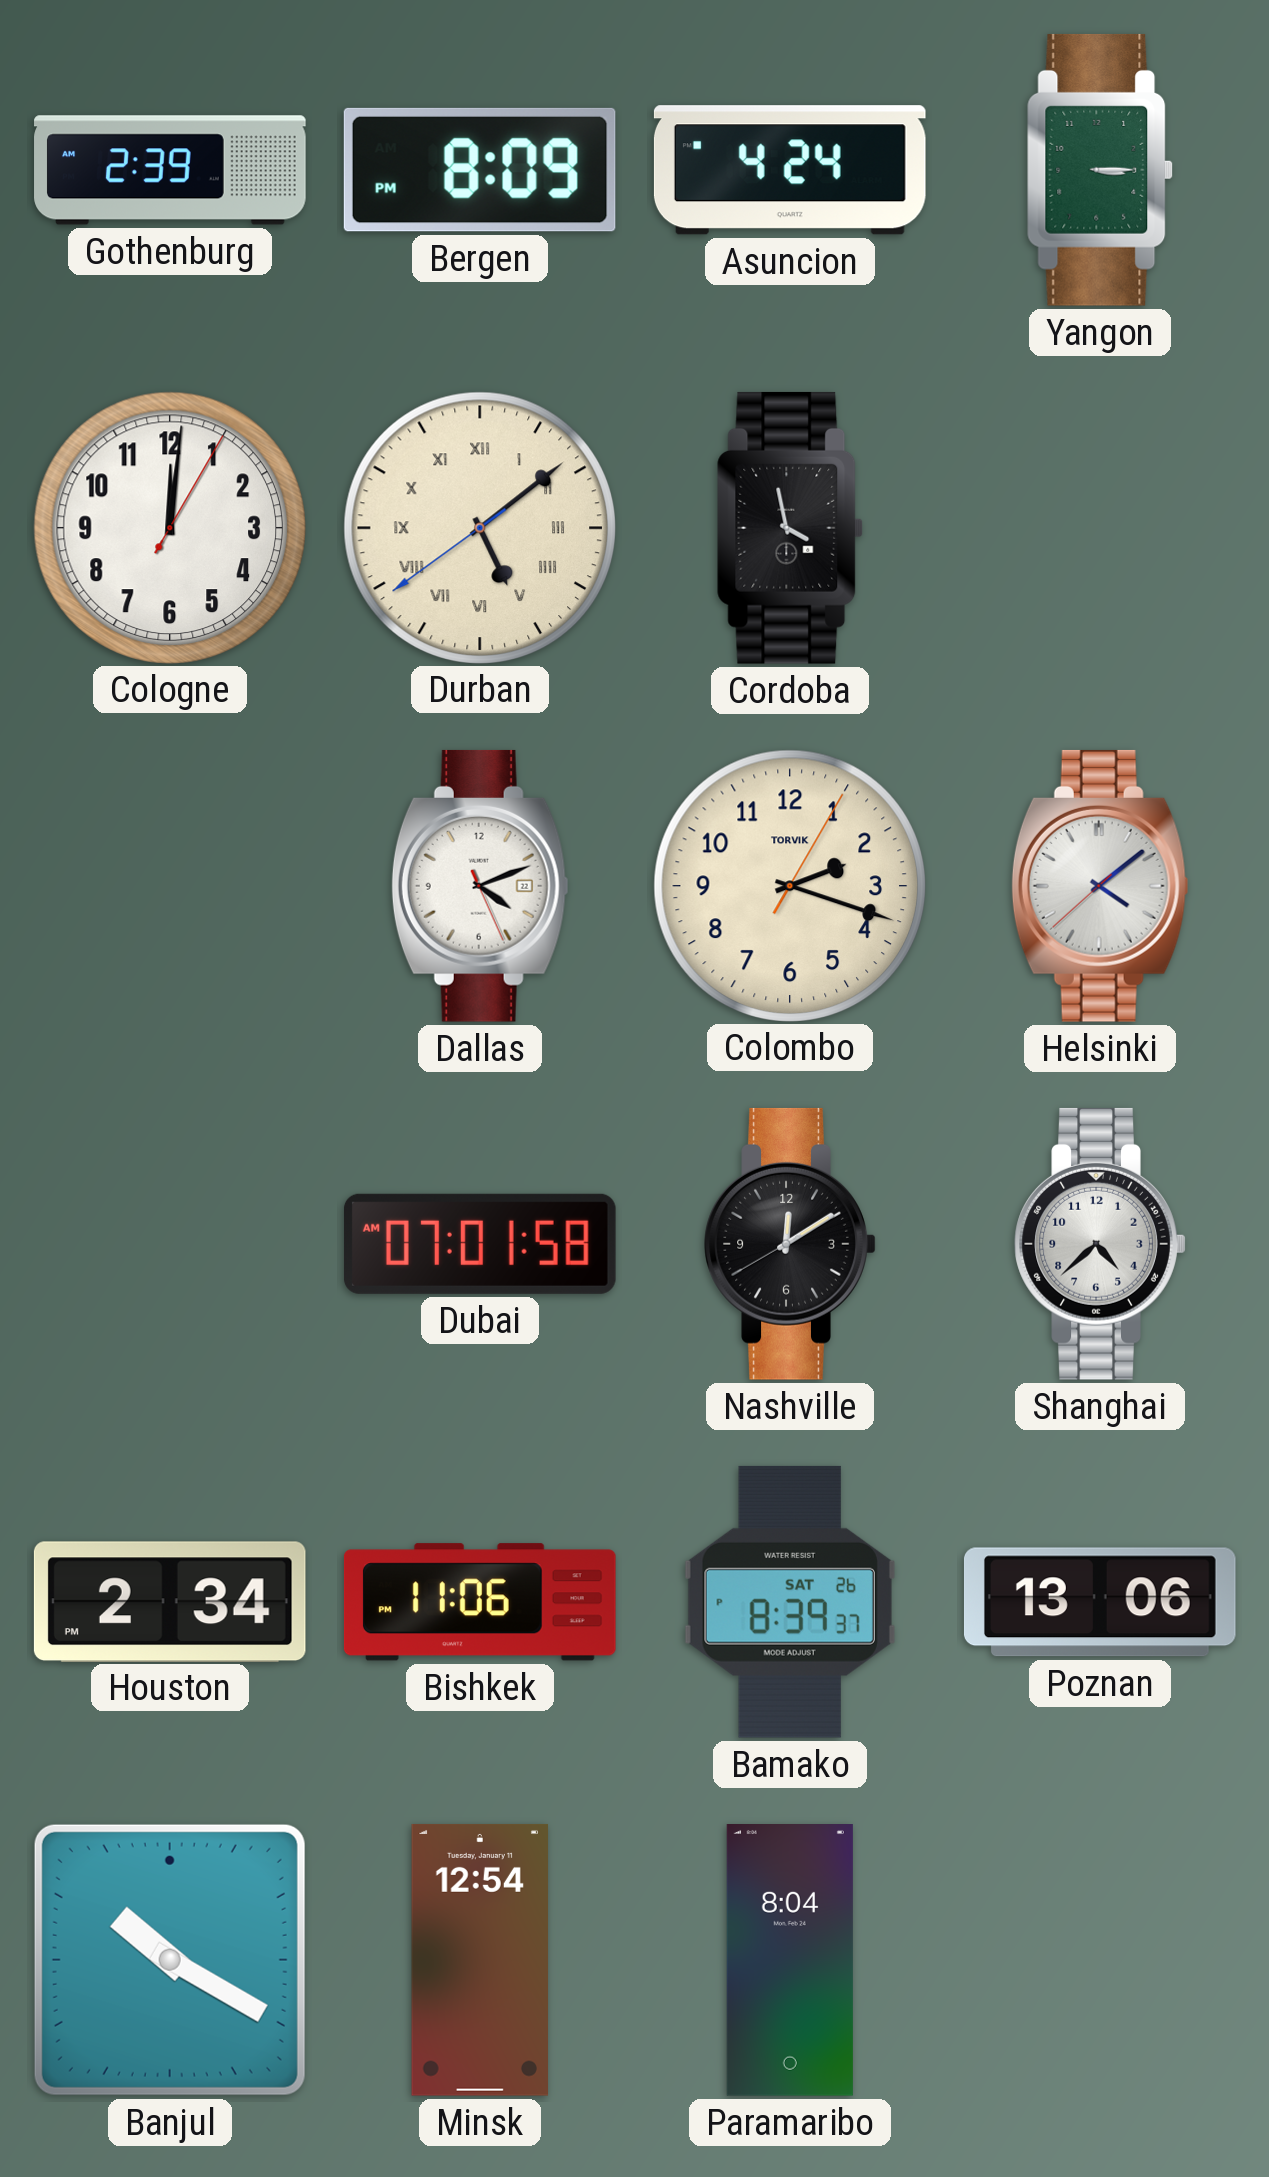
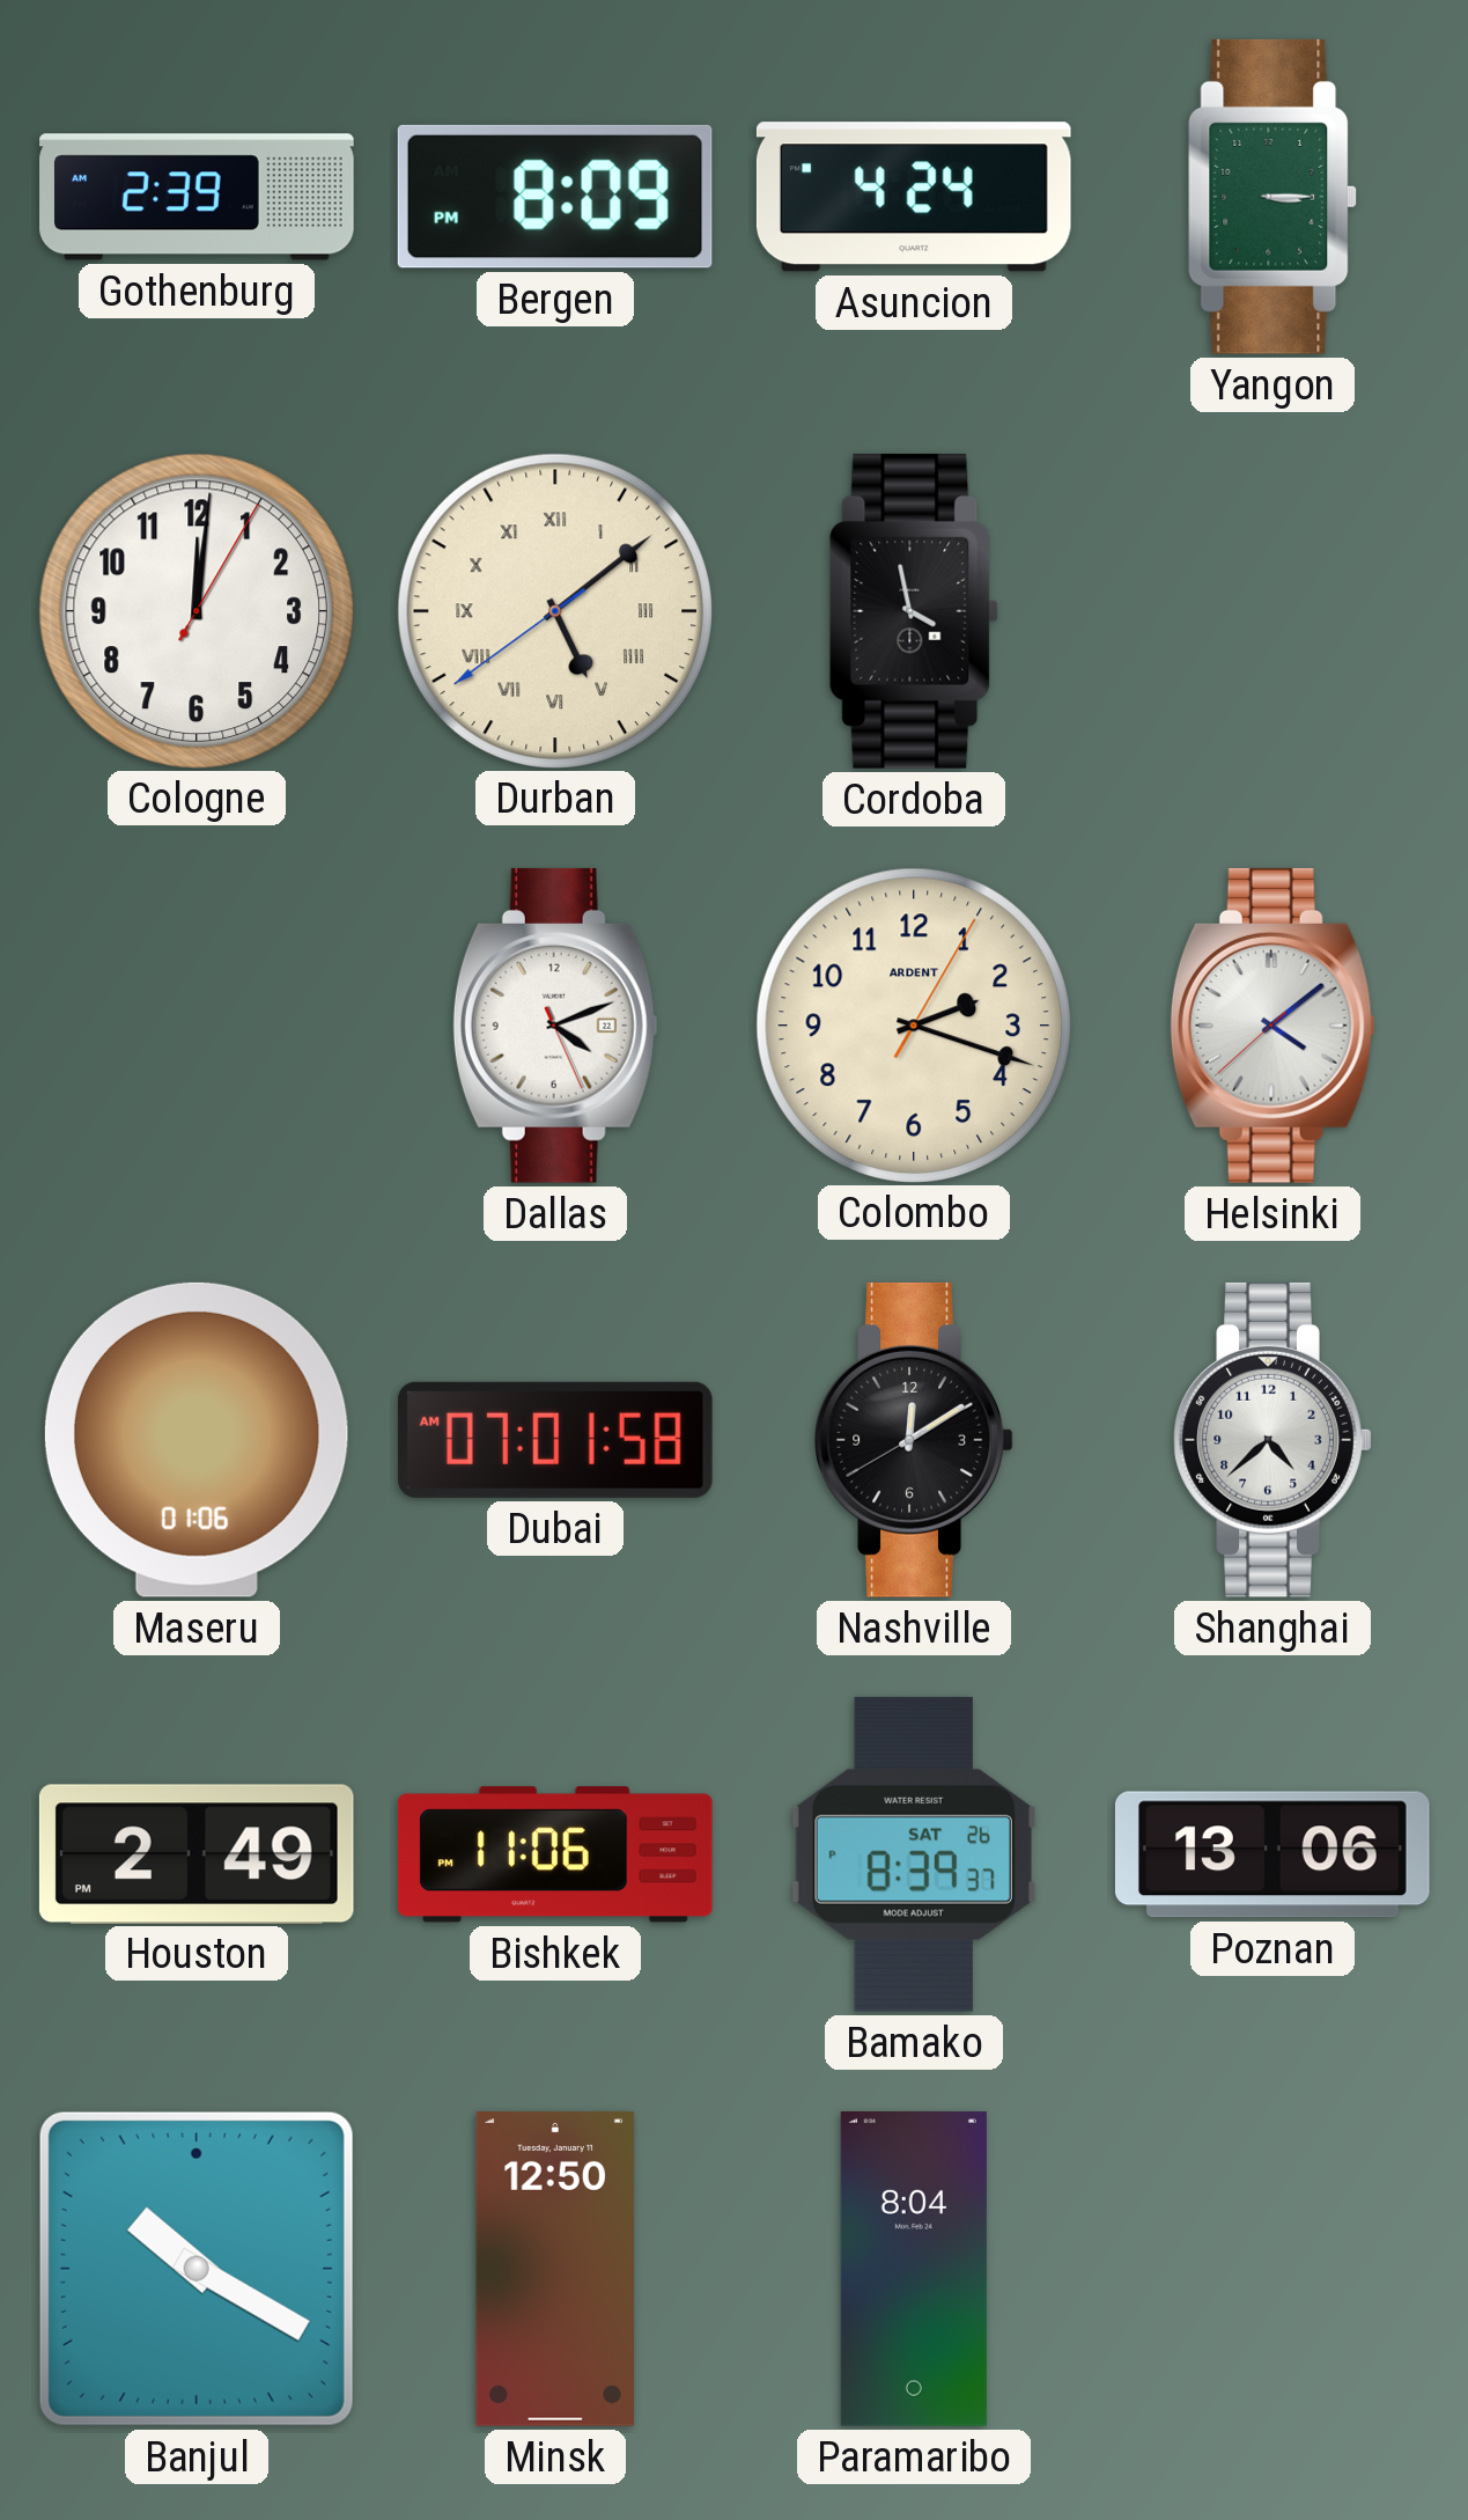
Colombo brand: TORVIK -> ARDENT (913, 1024)
Maseru: none -> 01:06 (197, 1440)
Houston: 2:34 -> 2:49 (197, 1853)
Minsk: 12:54 -> 12:50 (555, 2269)
